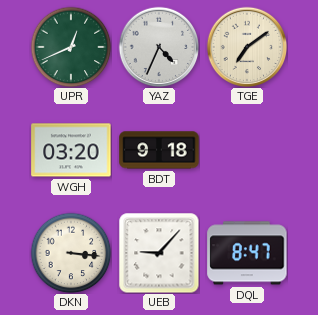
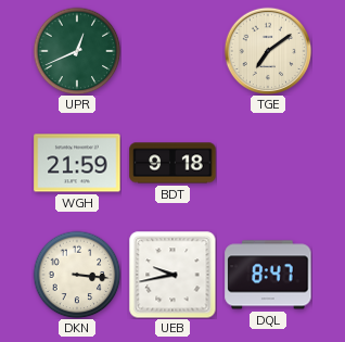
YAZ: 4:34 -> none (159, 47)
WGH: 03:20 -> 21:59 (77, 163)
UEB: 9:07 -> 9:43 (173, 275)
